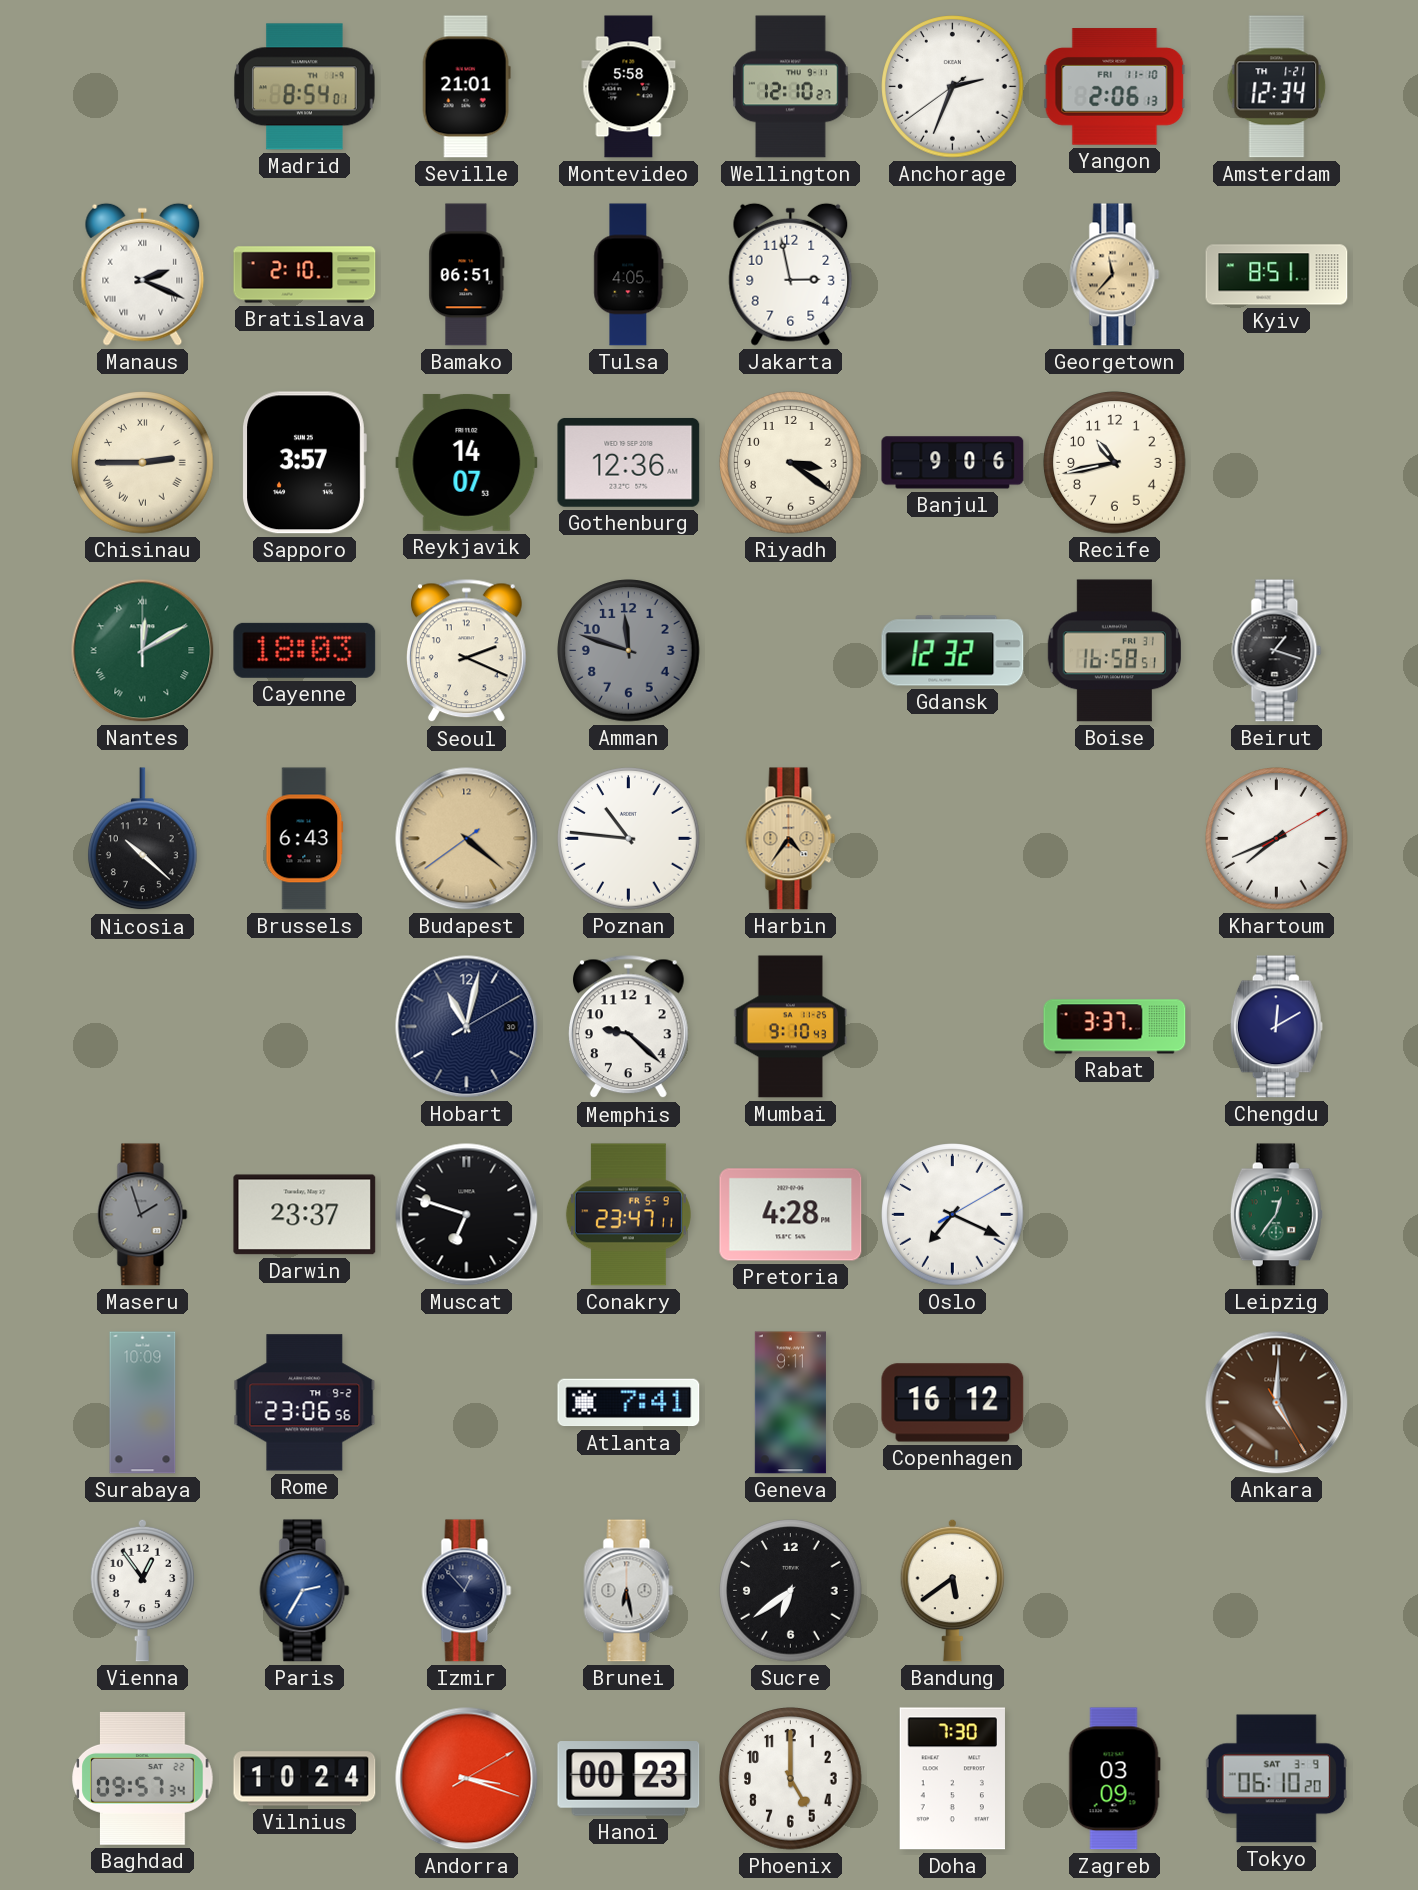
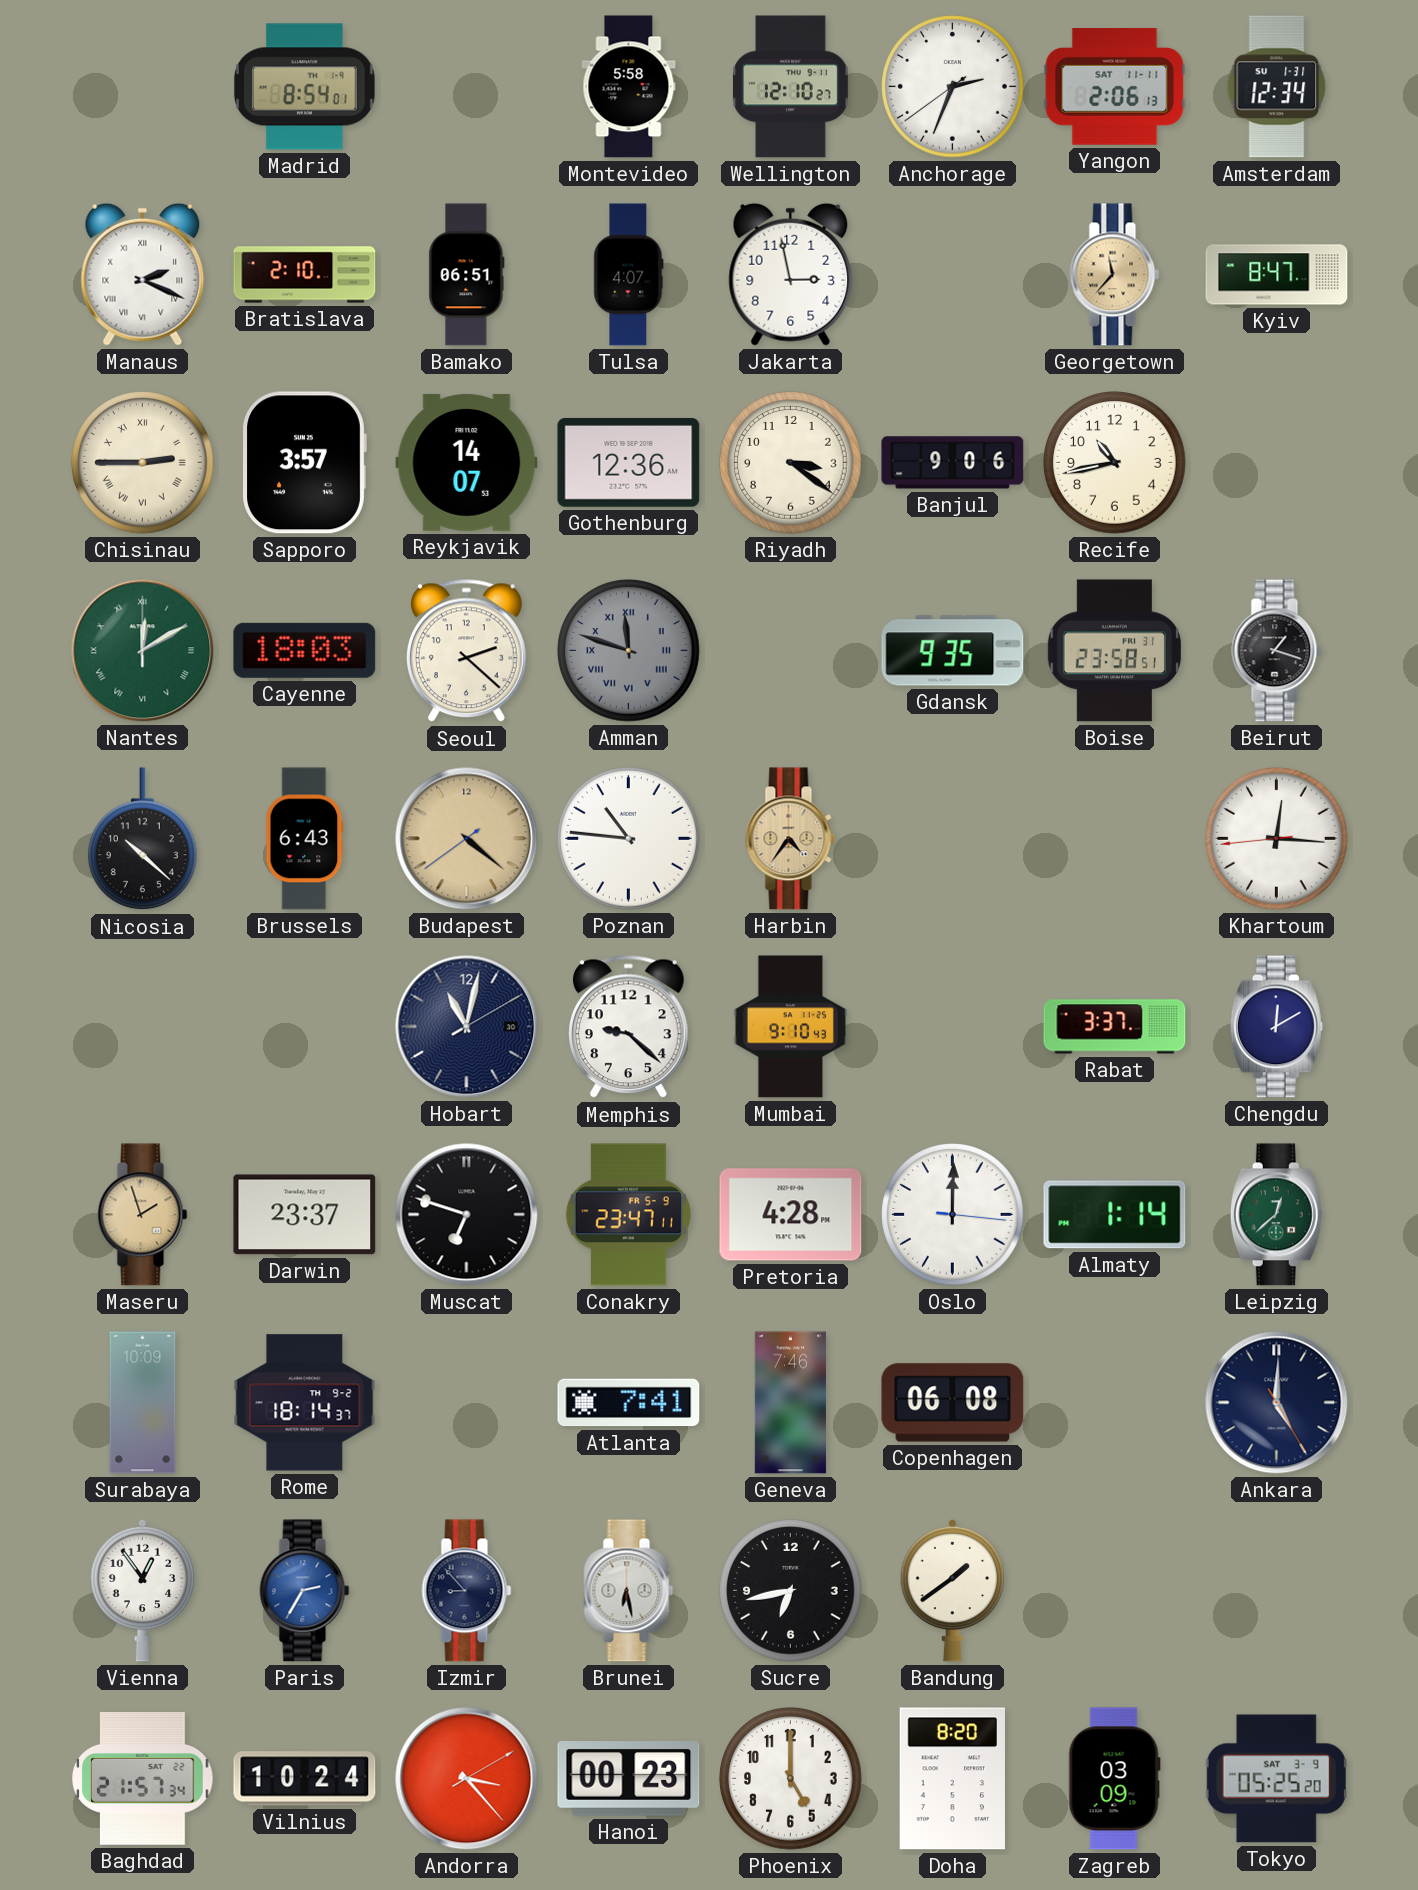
Seville: 21:01 -> none (466, 87)
Yangon date: FRI 11-10 -> SAT 11-11 (1115, 87)
Amsterdam date: TH 1-21 -> SU 1-31 (1277, 87)
Tulsa: 4:05 -> 4:07 (629, 275)
Kyiv: 8:51 -> 8:47 (1277, 275)
Seoul: 2:19 -> 2:22 (466, 651)
Amman numerals: Arabic -> Roman (629, 651)
Gdansk: 12:32 -> 9:35 (953, 651)
Boise: 16:58 -> 23:58 (1114, 651)
Khartoum: 7:41 -> 12:15 (1277, 839)
Maseru dial: grey -> champagne (143, 1215)
Oslo: 7:19 -> 12:00 (953, 1215)
Almaty: none -> 1:14 (1115, 1215)
Leipzig: 12:36 -> 12:38 (1276, 1215)
Rome: 23:06 -> 18:14 (305, 1403)
Geneva: 9:11 -> 7:46 (790, 1403)
Copenhagen: 16:12 -> 06:08 (953, 1403)
Ankara dial: brown -> navy (1277, 1403)
Izmir: 12:53 -> 8:53 (467, 1591)
Sucre: 6:39 -> 6:43 (791, 1591)
Bandung: 5:39 -> 1:39 (953, 1590)
Baghdad: 09:57 -> 21:57 (143, 1778)
Andorra: 3:18 -> 3:23 (467, 1779)
Doha: 7:30 -> 8:20 (952, 1779)
Tokyo: 06:10 -> 05:25 (1276, 1779)
